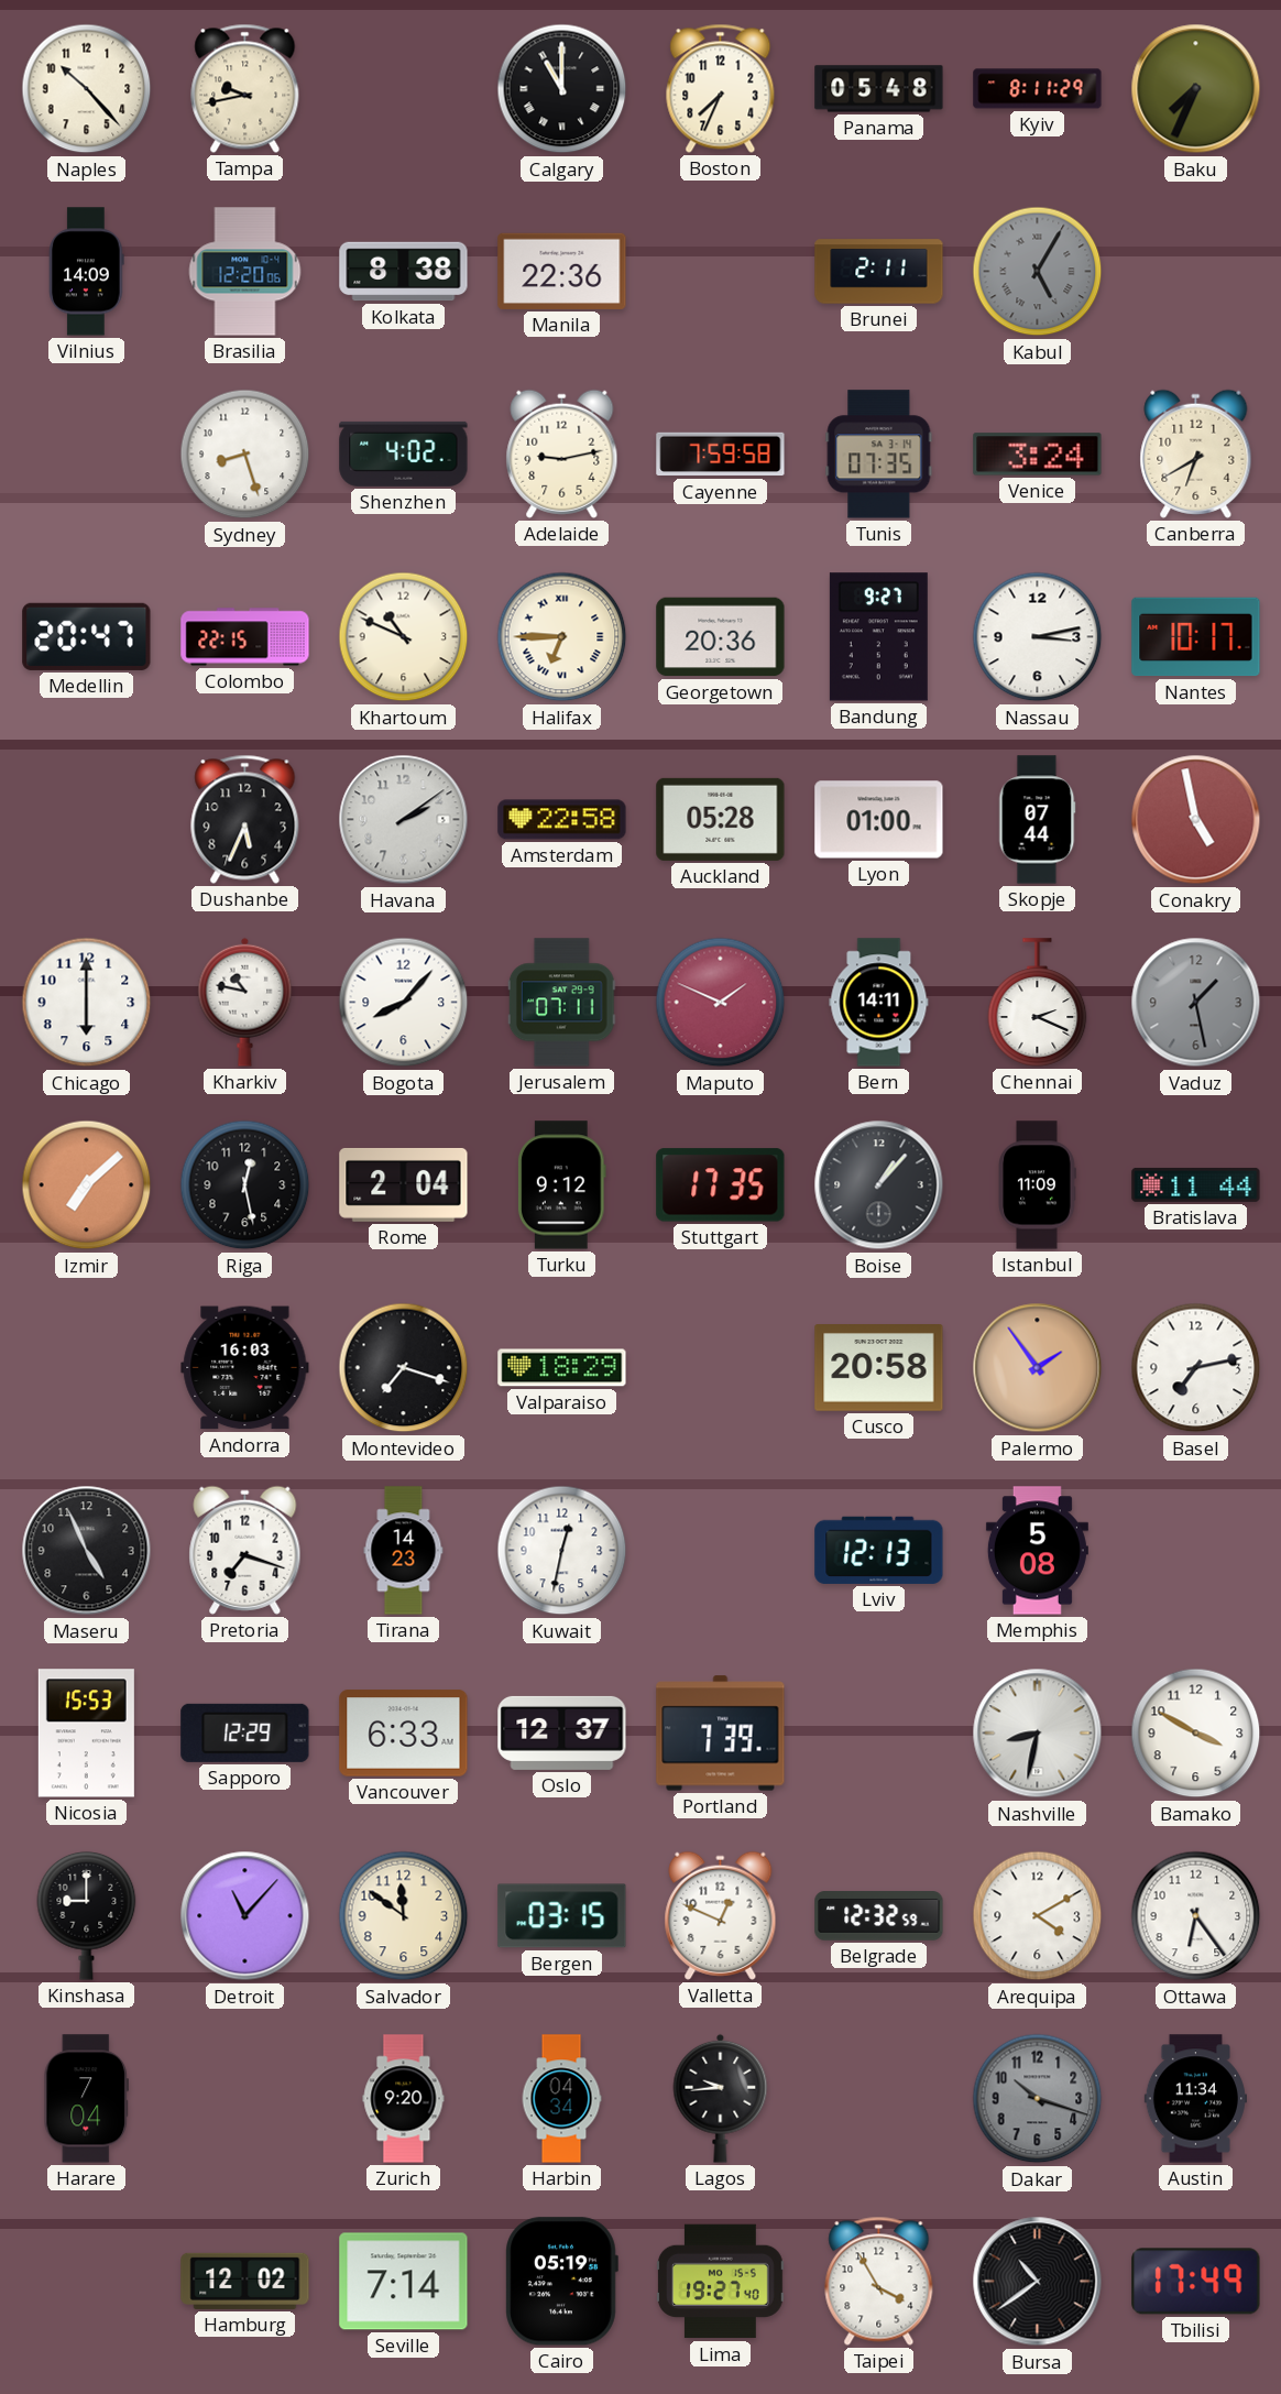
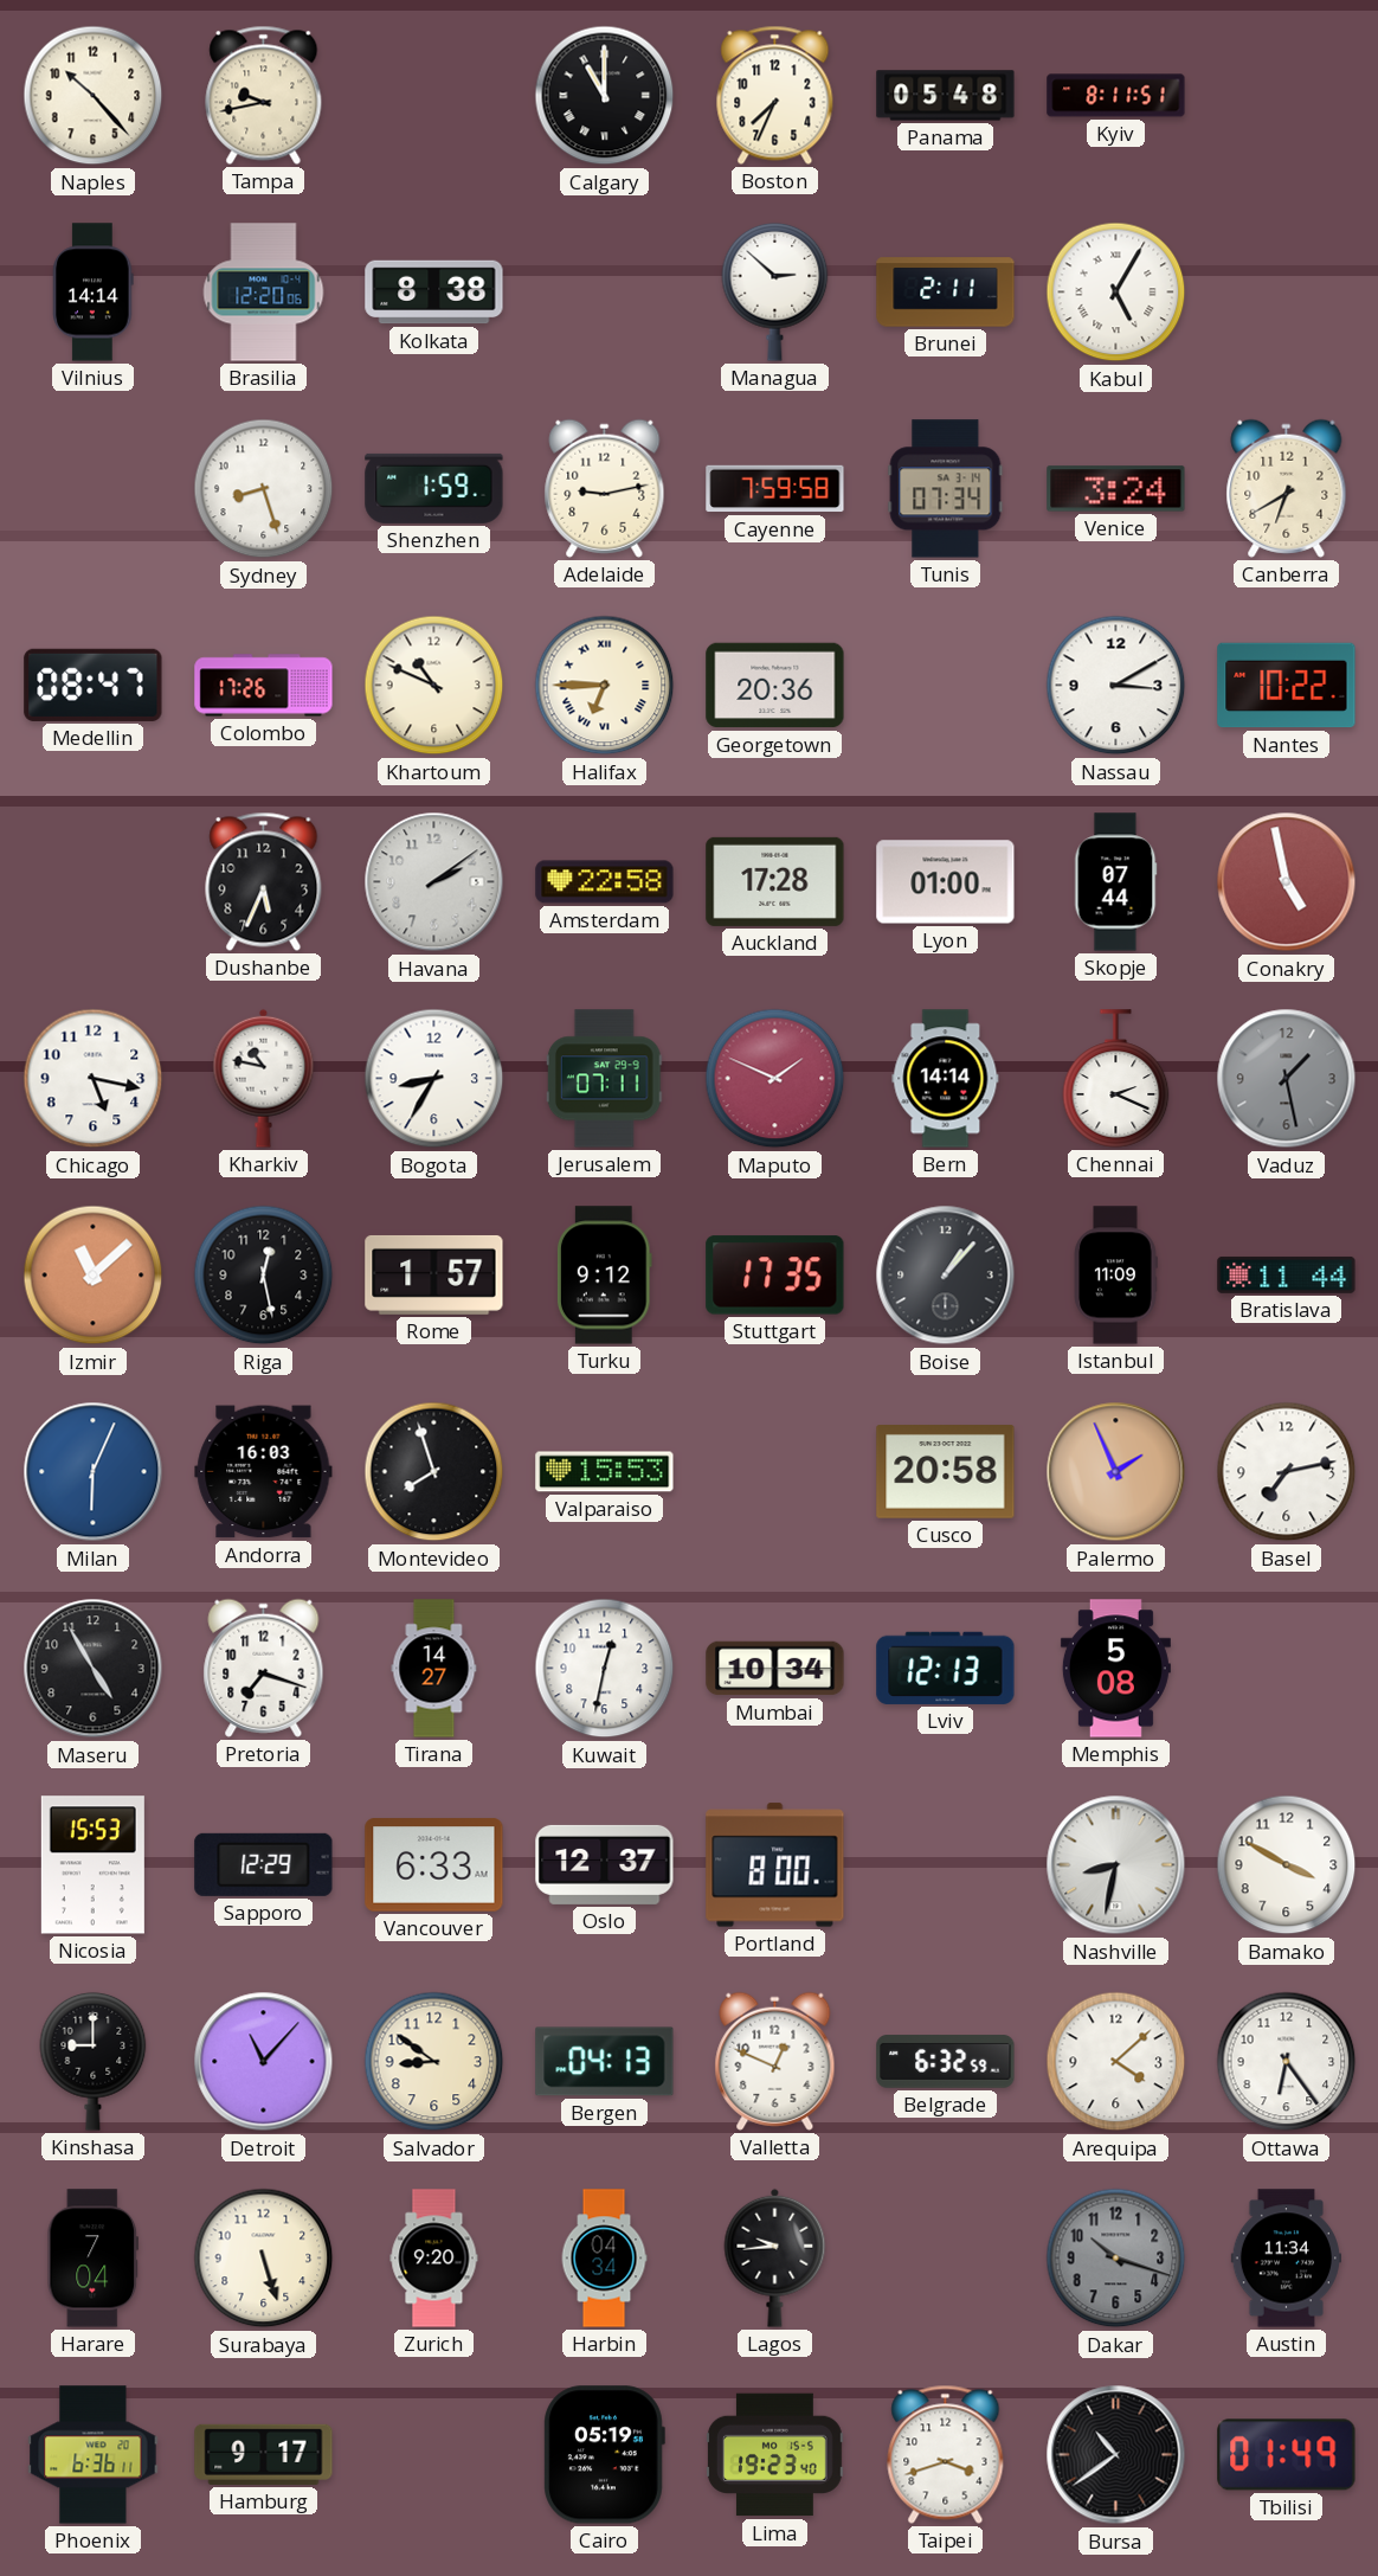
Kyiv: 8:11:29 -> 8:11:51 (1116, 96)
Baku: 7:34 -> none (1196, 89)
Vilnius: 14:09 -> 14:14 (94, 293)
Manila: 22:36 -> none (562, 271)
Managua: none -> 2:52 (775, 291)
Kabul dial: grey -> white (1116, 293)
Shenzhen: 4:02 -> 1:59 (434, 488)
Tunis: 07:35 -> 07:34 (946, 489)
Medellin: 20:47 -> 08:47 (94, 685)
Colombo: 22:15 -> 17:26 (264, 686)
Bandung: 9:27 -> none (878, 637)
Nassau: 3:13 -> 3:10 (1116, 686)
Nantes: 10:17 -> 10:22 (1287, 686)
Auckland: 05:28 -> 17:28 (775, 881)
Chicago: 6:00 -> 5:17 (94, 1079)
Bogota: 8:07 -> 8:35 (434, 1079)
Bern: 14:11 -> 14:14 (946, 1079)
Izmir: 7:08 -> 11:08 (94, 1276)
Rome: 2:04 -> 1:57 (434, 1274)
Milan: none -> 6:04 (94, 1472)
Montevideo: 7:18 -> 7:57 (434, 1472)
Valparaiso: 18:29 -> 15:53 (605, 1472)
Palermo: 1:54 -> 1:56 (1116, 1472)
Maseru: 4:56 -> 4:55 (94, 1669)
Tirana: 14:23 -> 14:27 (434, 1669)
Mumbai: none -> 10:34 (775, 1669)
Portland: 7:39 -> 8:00 (775, 1865)
Salvador: 11:51 -> 8:51 (434, 2062)
Bergen: 03:15 -> 04:13 (605, 2062)
Belgrade: 12:32 -> 6:32 (946, 2062)
Arequipa: 4:10 -> 4:08 (1116, 2062)
Surabaya: none -> 5:27 (264, 2259)
Phoenix: none -> 6:36 (94, 2455)
Hamburg: 12:02 -> 9:17 (264, 2454)
Seville: 7:14 -> none (404, 2282)
Lima: 19:27 -> 19:23 (775, 2455)
Taipei: 3:55 -> 3:42 (946, 2454)
Tbilisi: 17:49 -> 01:49 (1287, 2455)
